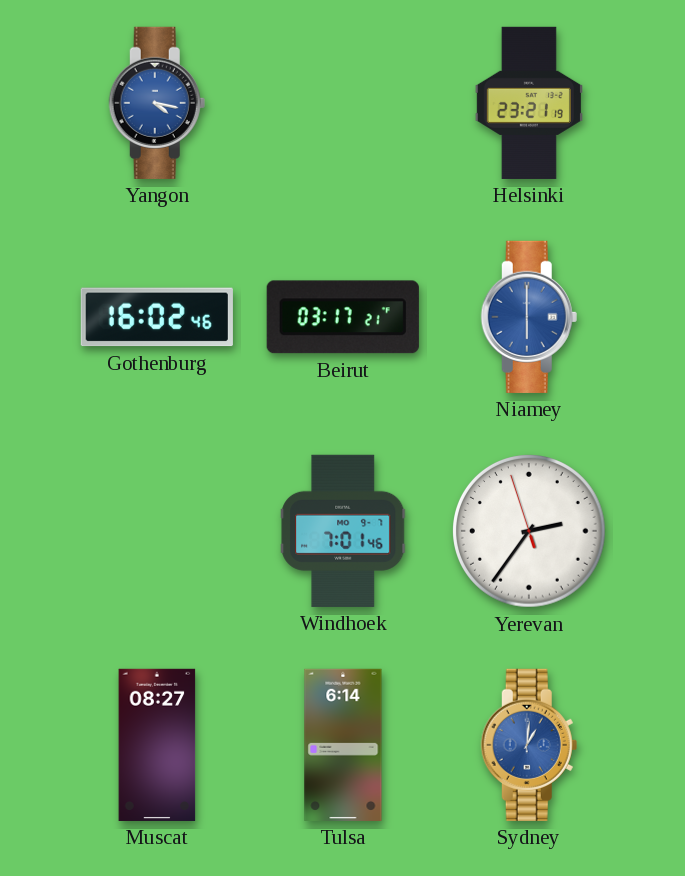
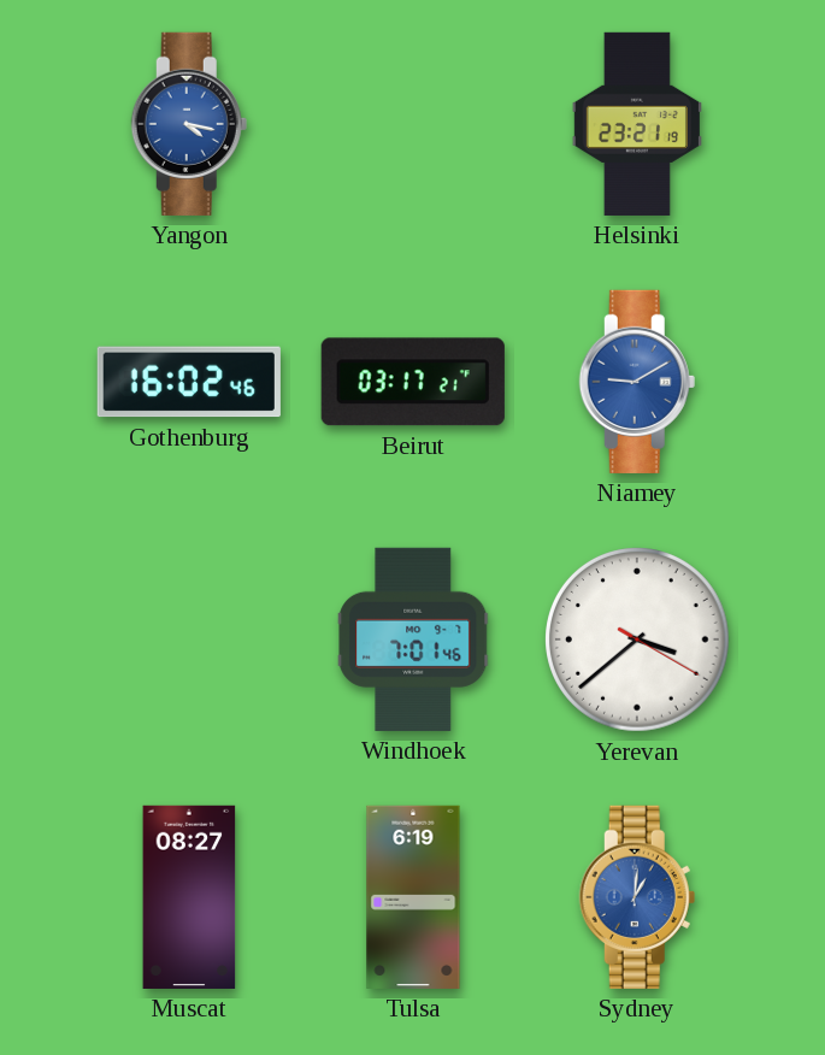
Niamey: 6:00 -> 9:10 (637, 382)
Yerevan: 2:35 -> 3:38 (638, 641)
Tulsa: 6:14 -> 6:19 (413, 897)
